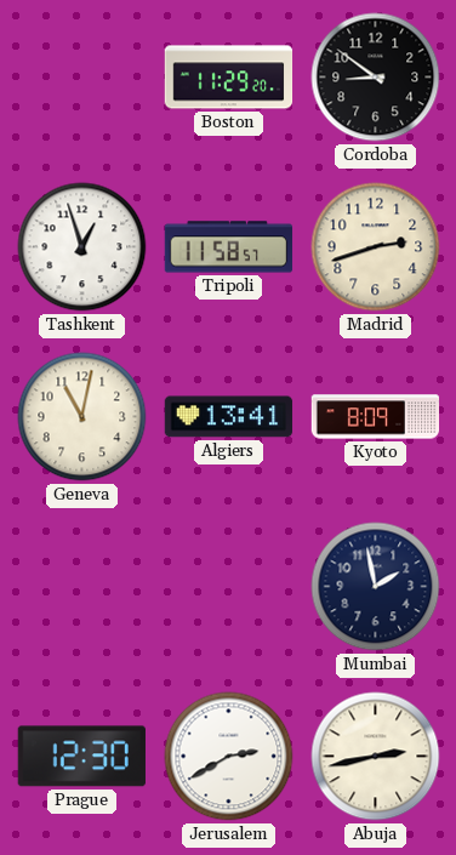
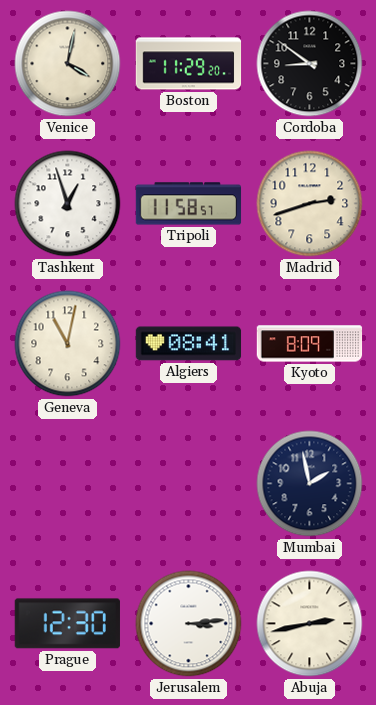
Venice: none -> 4:02 (68, 64)
Algiers: 13:41 -> 08:41 (189, 344)
Jerusalem: 2:40 -> 3:14 (189, 624)
